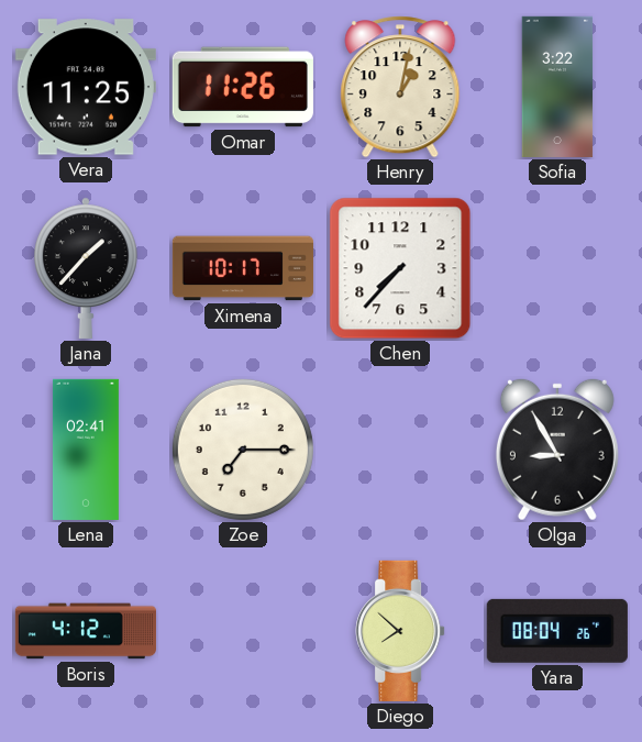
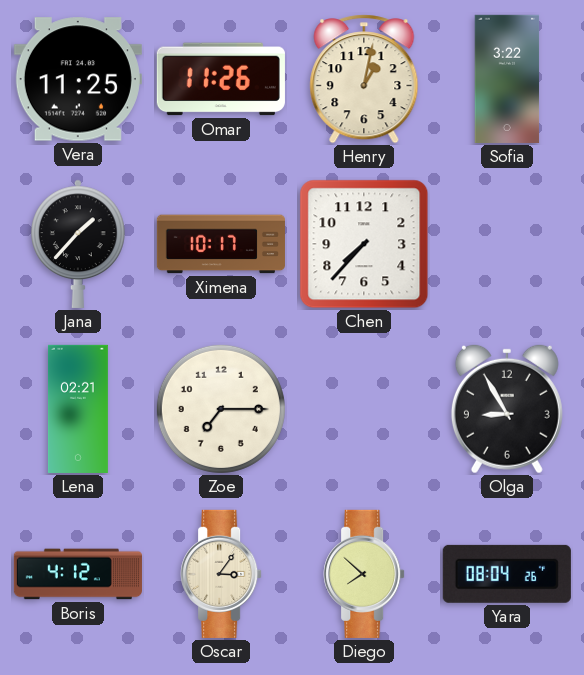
Lena: 02:41 -> 02:21 (78, 409)
Oscar: none -> 3:06 (221, 574)
